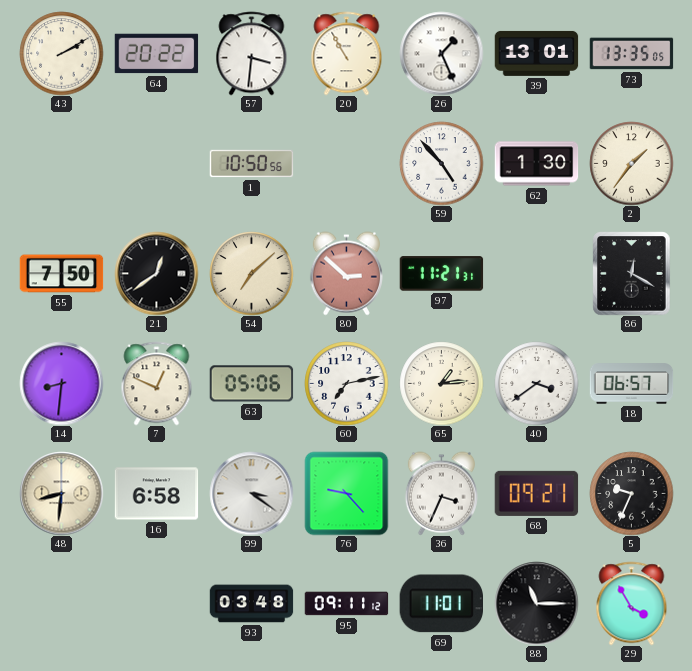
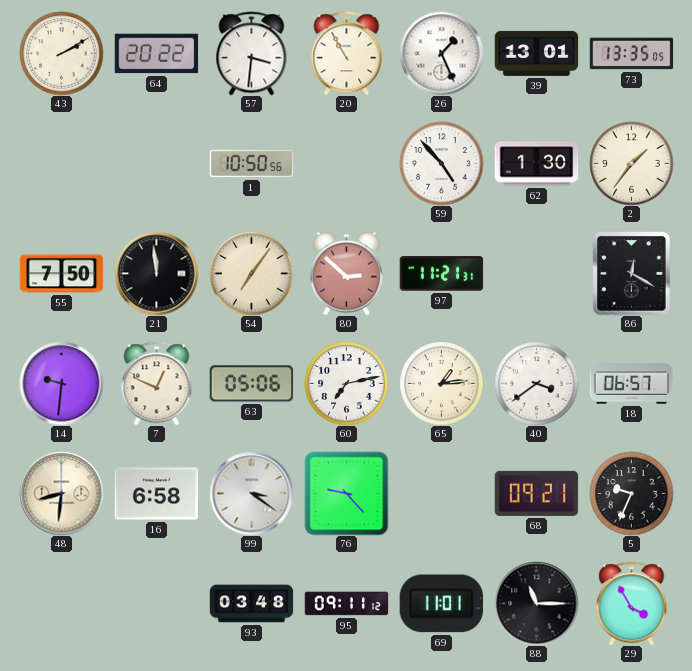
21: 12:39 -> 11:59 (156, 273)
54: 7:08 -> 7:06 (251, 273)
14: 8:31 -> 9:31 (61, 383)
36: 3:34 -> none (441, 493)
